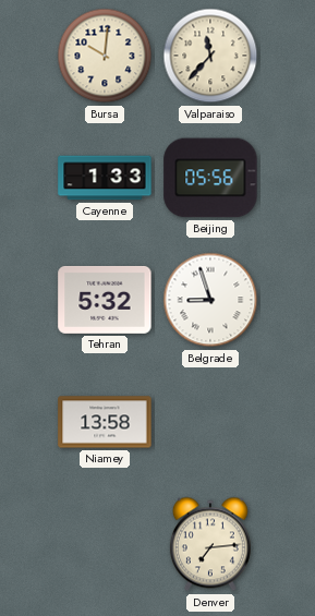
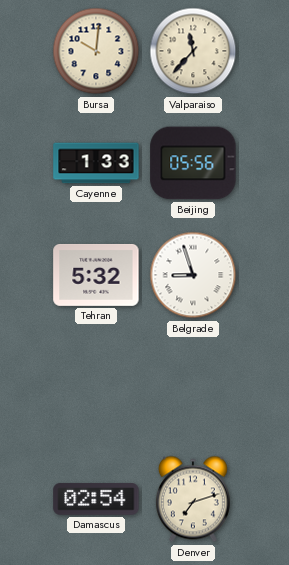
Niamey: 13:58 -> none (105, 422)
Damascus: none -> 02:54 (96, 499)
Denver: 7:14 -> 7:12 (193, 499)
